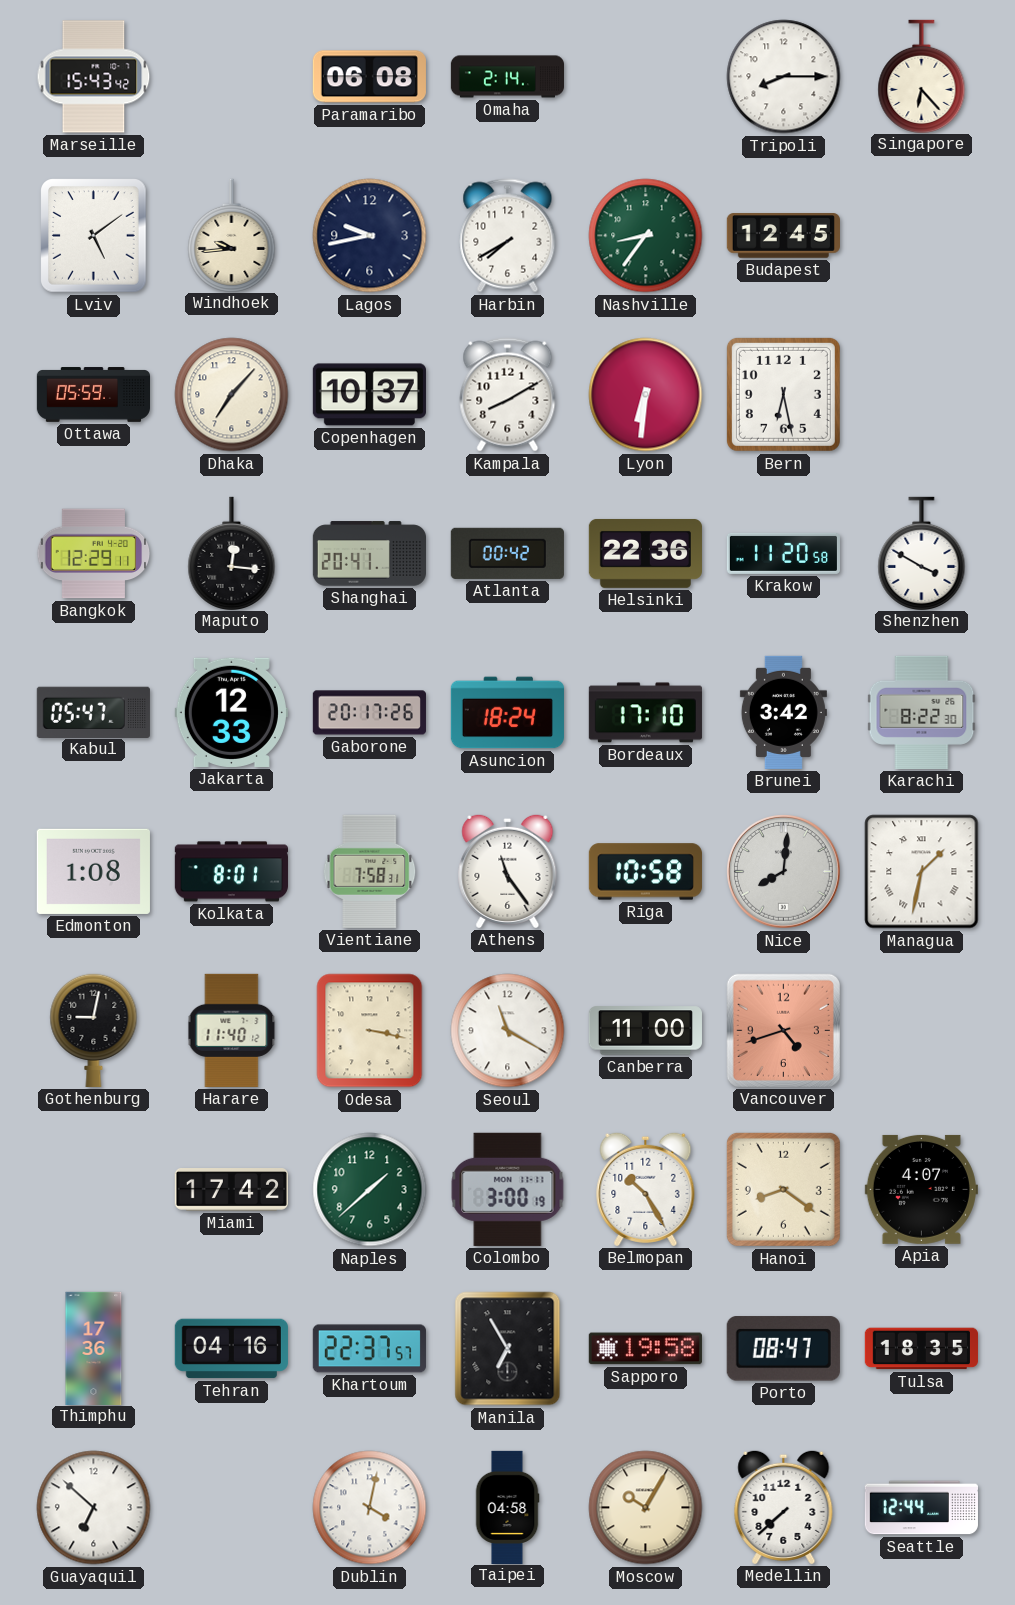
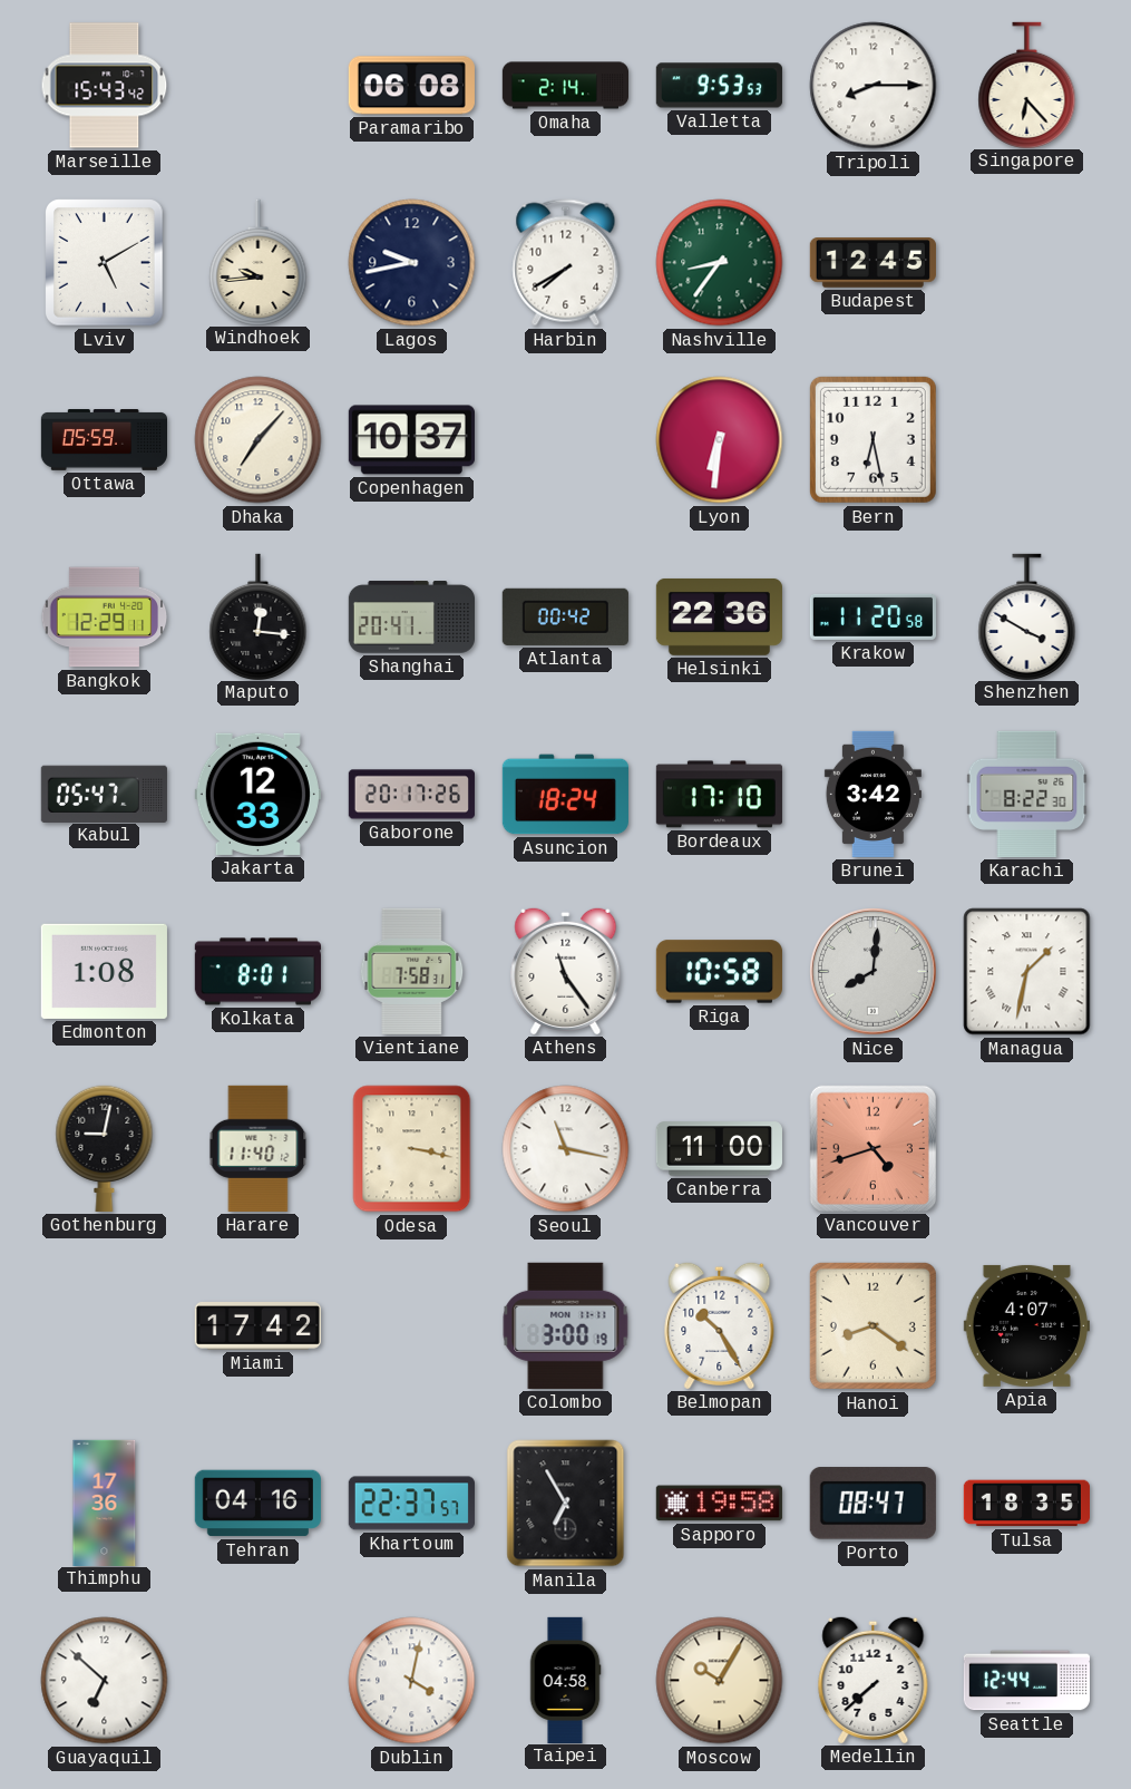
Valletta: none -> 9:53 (719, 86)
Lviv: 5:09 -> 5:10 (105, 263)
Kampala: 8:10 -> none (508, 395)
Seoul: 11:20 -> 11:17 (566, 1149)
Naples: 1:38 -> none (370, 1190)
